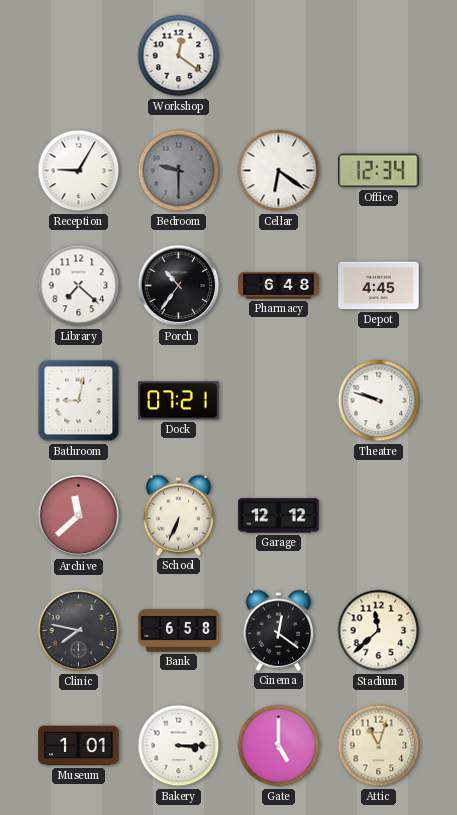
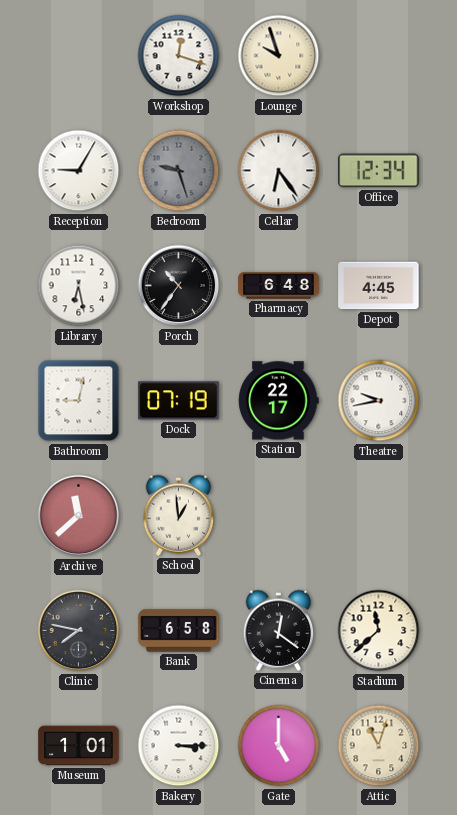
Workshop: 12:21 -> 12:18 (179, 56)
Lounge: none -> 9:57 (279, 56)
Bedroom: 9:30 -> 9:27 (179, 171)
Cellar: 6:21 -> 6:24 (279, 171)
Library: 7:22 -> 6:28 (79, 286)
Dock: 07:21 -> 07:19 (179, 401)
Station: none -> 22:17 (279, 401)
Theatre: 9:48 -> 9:43 (379, 401)
School: 6:34 -> 12:59 (179, 515)
Garage: 12:12 -> none (279, 516)
